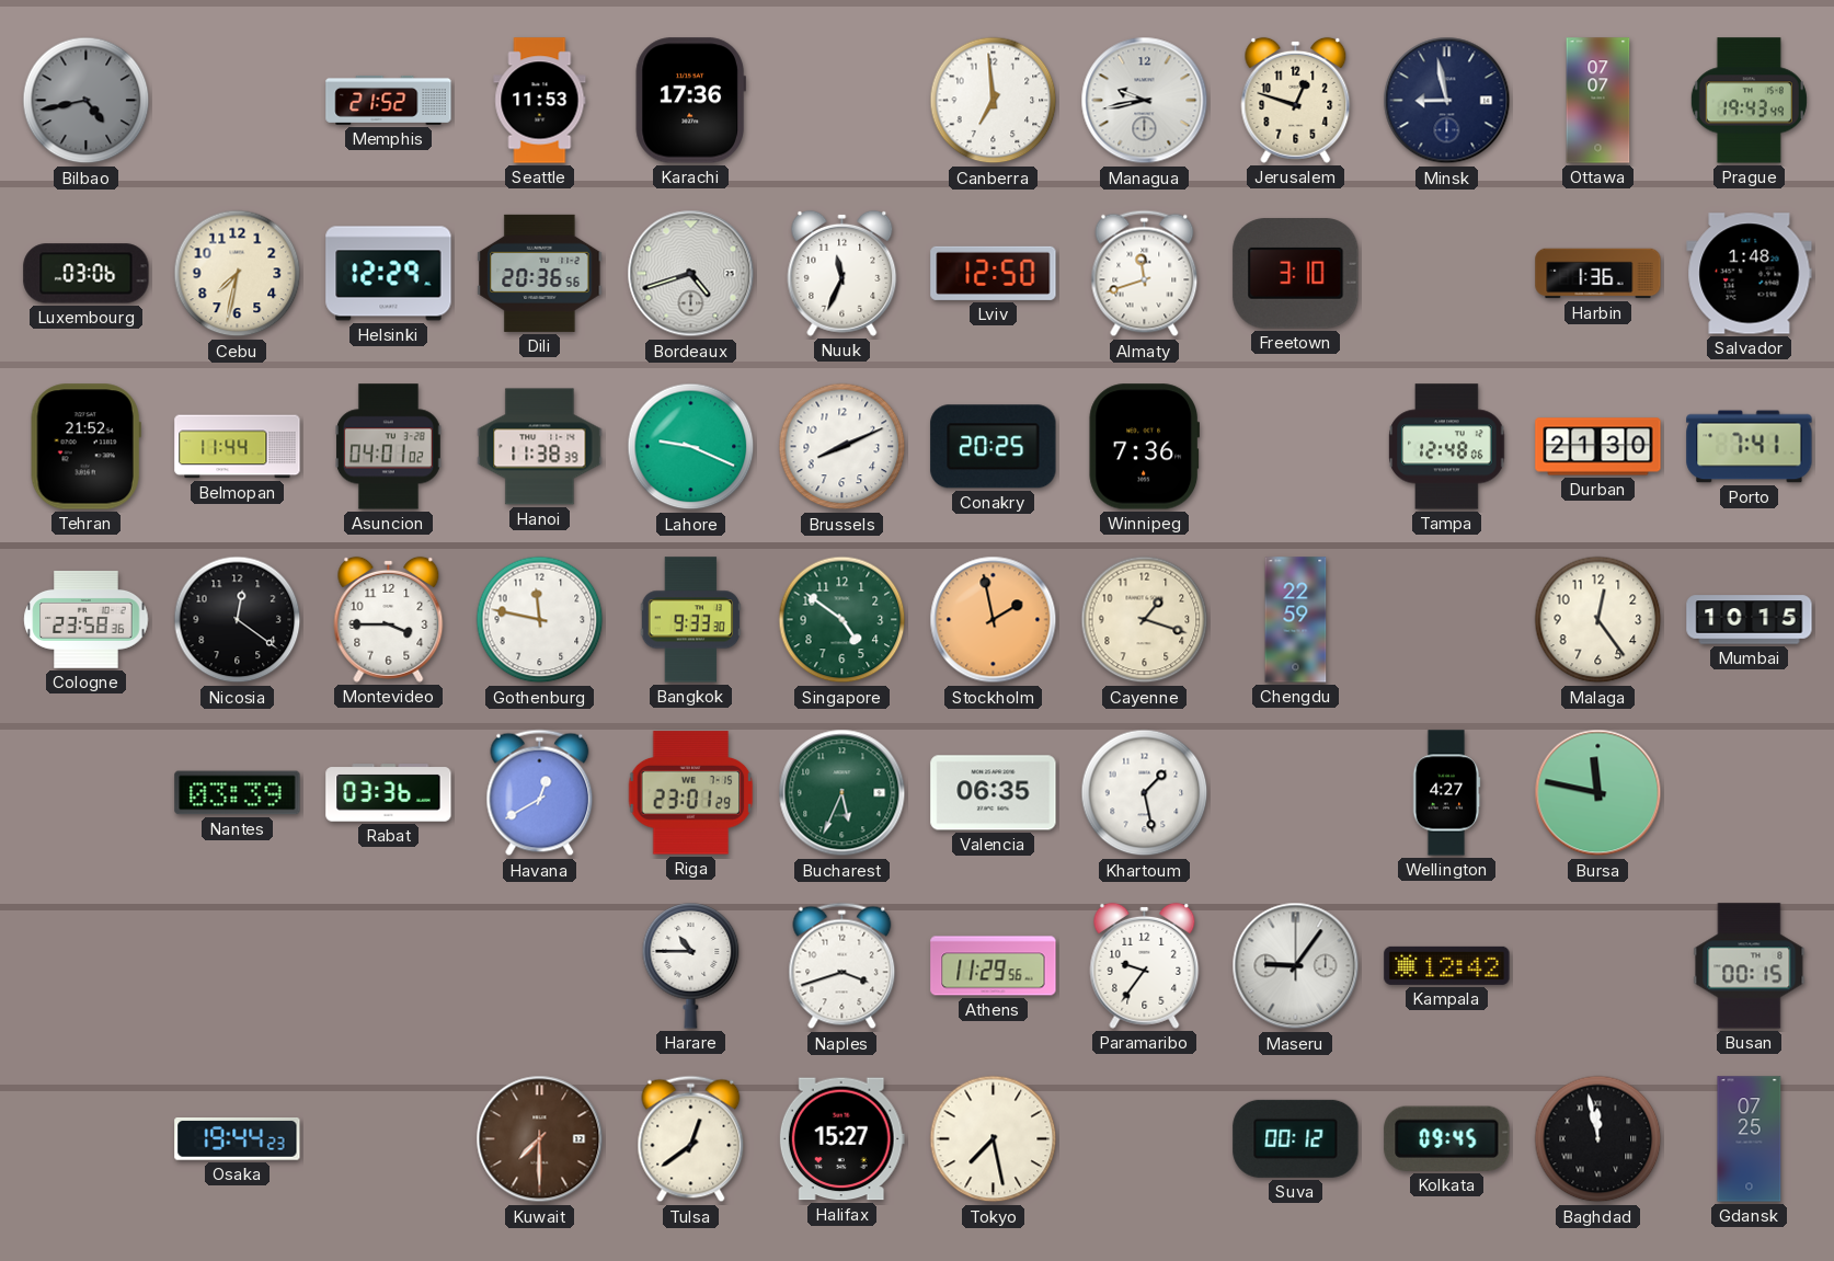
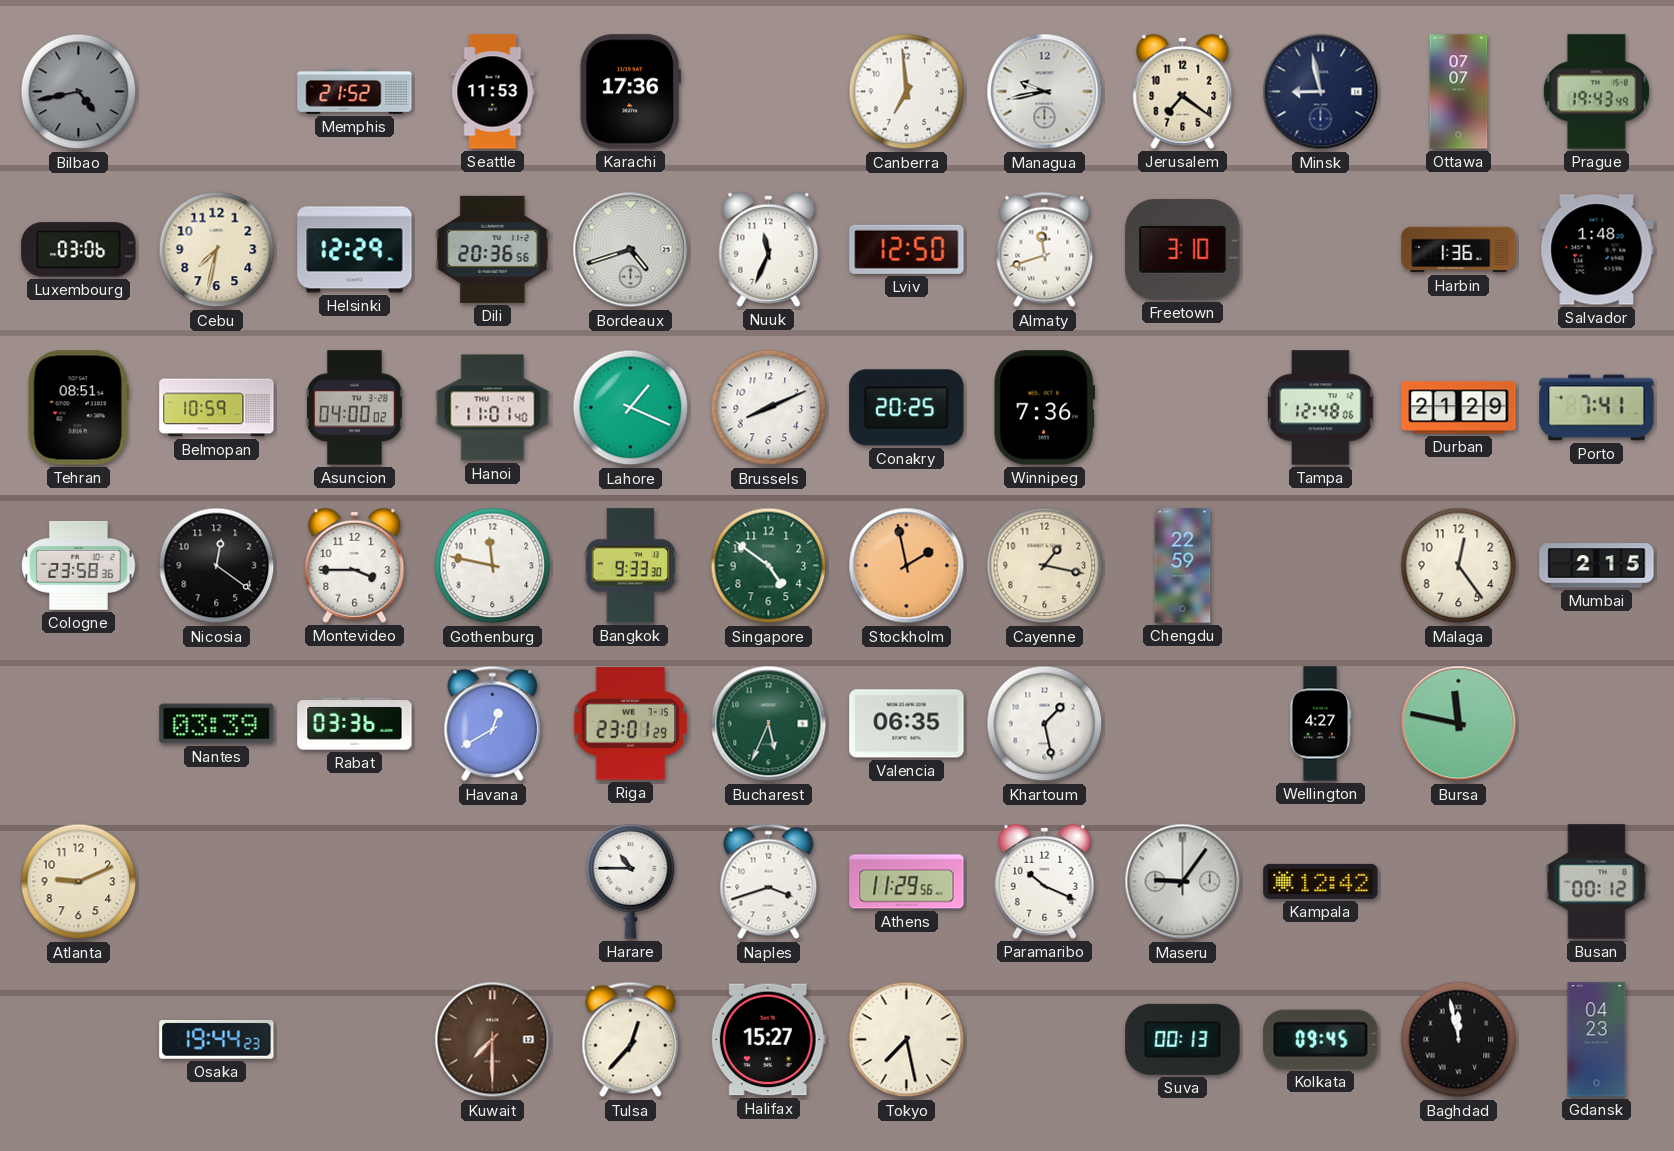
Jerusalem: 12:48 -> 7:21 (1183, 91)
Tehran: 21:52 -> 08:51 (78, 408)
Belmopan: 11:44 -> 10:59 (217, 408)
Asuncion: 04:01 -> 04:00 (355, 408)
Hanoi: 11:38 -> 11:01 (493, 408)
Lahore: 9:19 -> 1:19 (631, 408)
Durban: 21:30 -> 21:29 (1459, 408)
Cayenne: 1:18 -> 1:17 (1045, 566)
Mumbai: 10:15 -> 2:15 (1597, 566)
Atlanta: none -> 9:11 (79, 882)
Paramaribo: 9:36 -> 10:19 (1045, 881)
Busan: 00:15 -> 00:12 (1597, 882)
Tulsa: 12:39 -> 12:37 (631, 1040)
Suva: 00:12 -> 00:13 (1183, 1039)
Gdansk: 07:25 -> 04:23 (1597, 1040)
